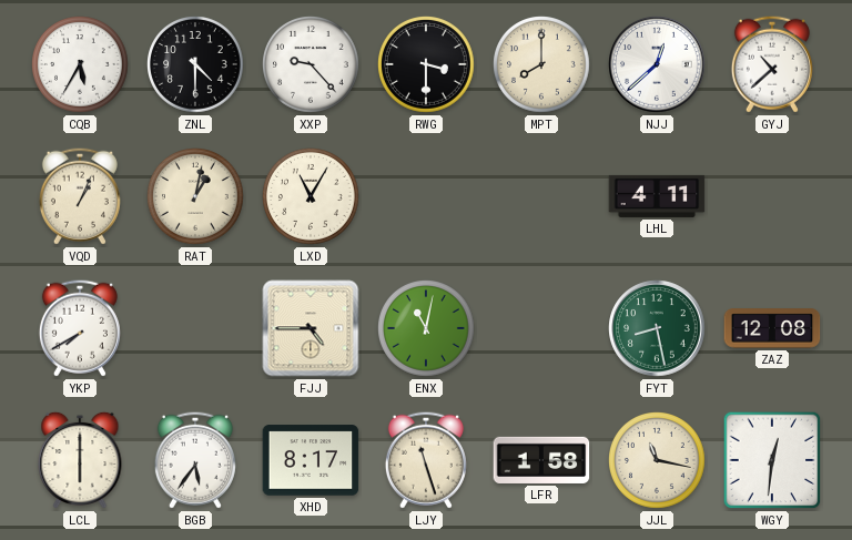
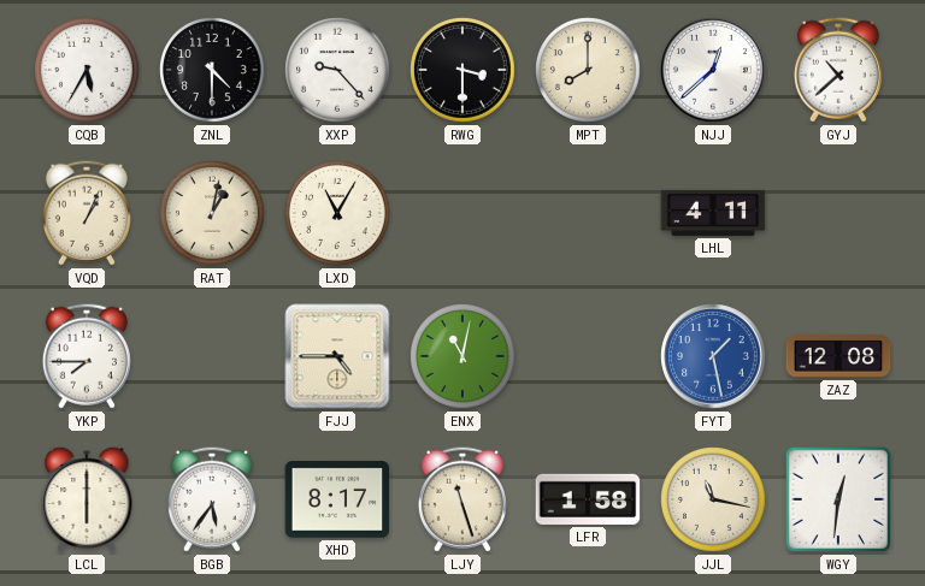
YKP: 7:40 -> 7:45 (87, 356)
FYT: 8:28 -> 1:28 (713, 356)
FYT dial: green -> blue (713, 356)
